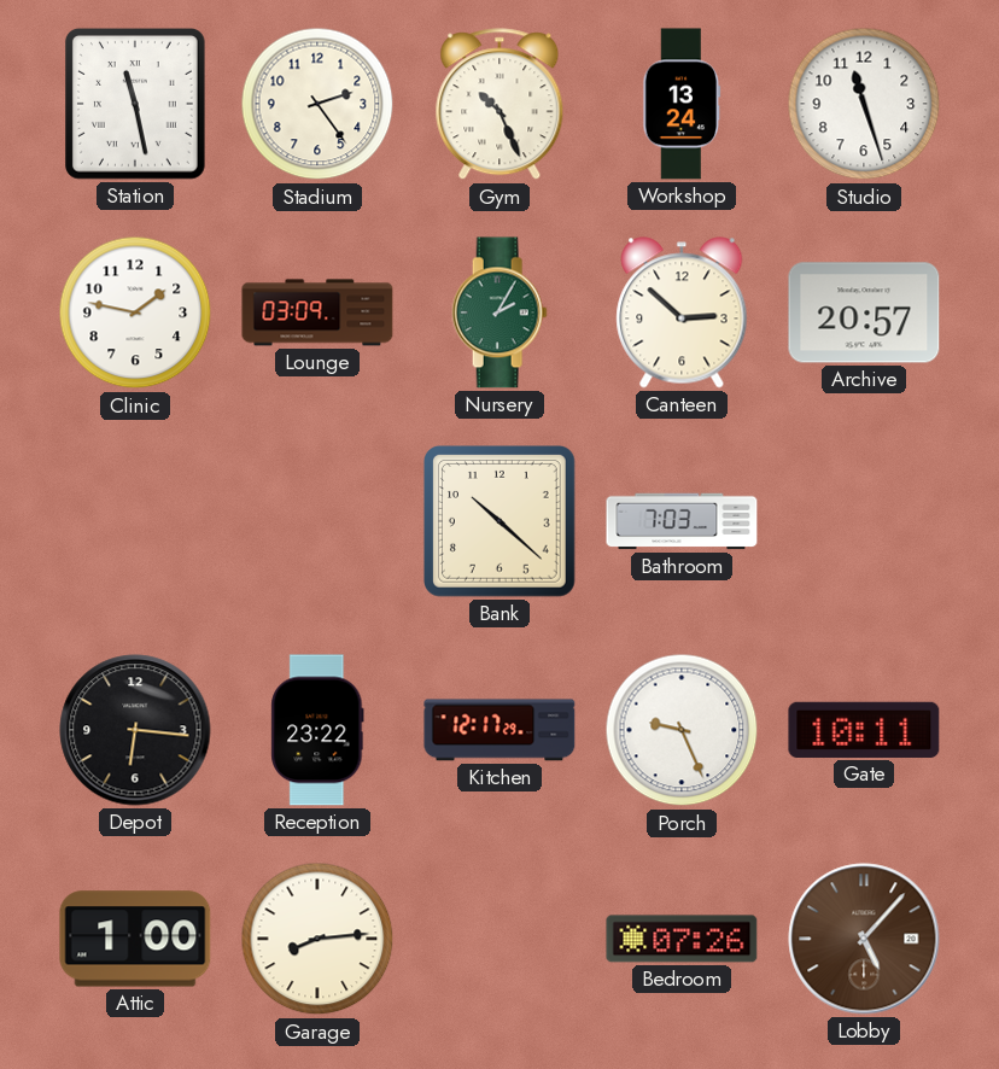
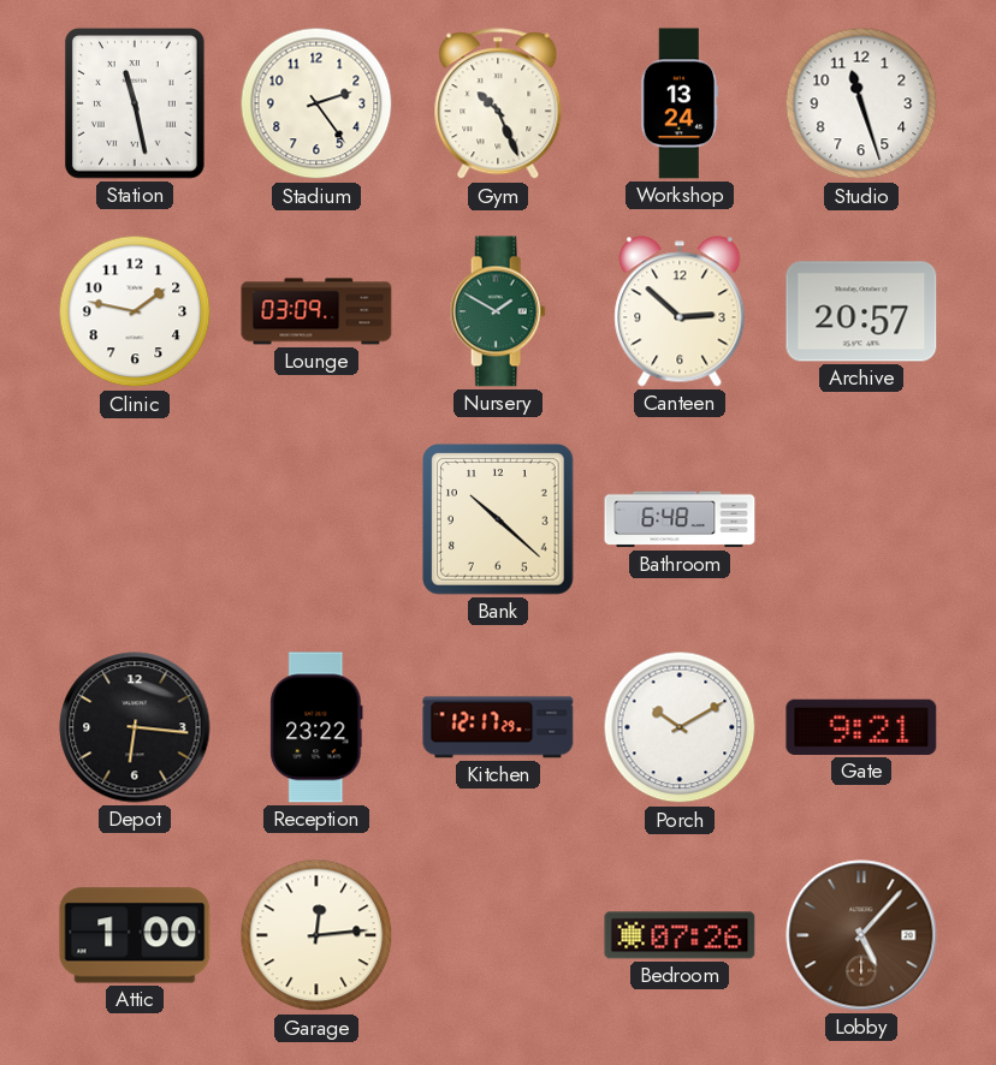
Nursery: 2:05 -> 1:50 (498, 311)
Bathroom: 7:03 -> 6:48 (680, 519)
Porch: 9:26 -> 10:10 (680, 727)
Gate: 10:11 -> 9:21 (861, 727)
Garage: 8:14 -> 12:14 (316, 935)
